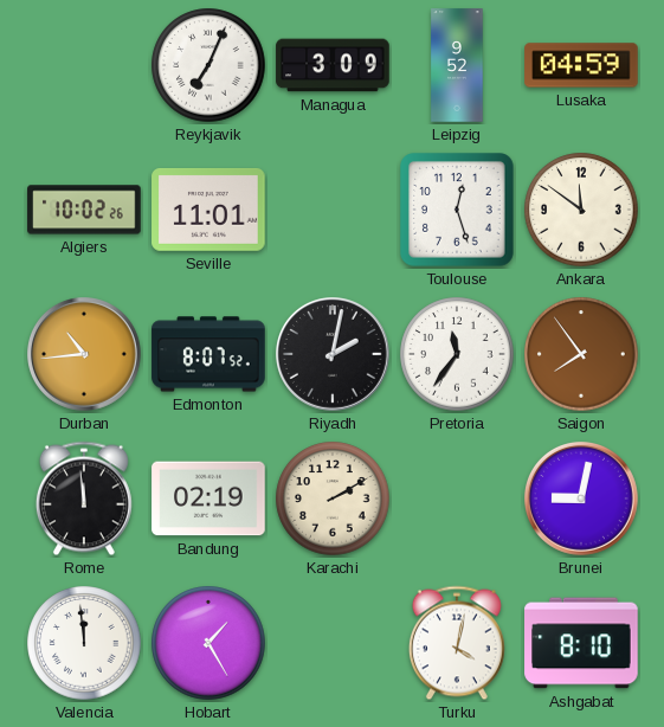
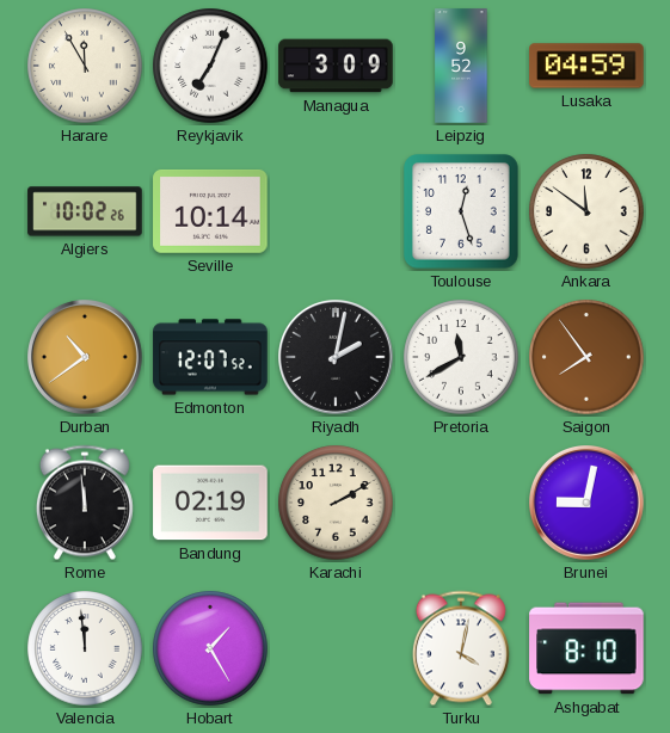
Harare: none -> 11:55 (85, 66)
Seville: 11:01 -> 10:14 (210, 211)
Durban: 10:44 -> 10:39 (86, 358)
Edmonton: 8:07 -> 12:07 (210, 357)
Pretoria: 11:36 -> 11:40 (461, 357)
